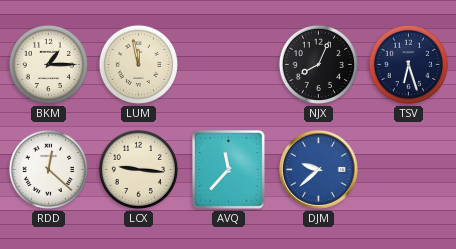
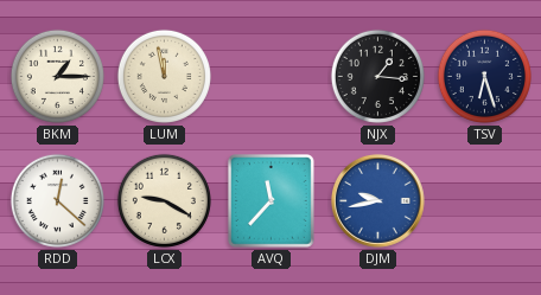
NJX: 8:04 -> 1:16 (377, 76)
LCX: 9:16 -> 9:20 (164, 200)
DJM: 9:38 -> 9:43 (377, 200)
